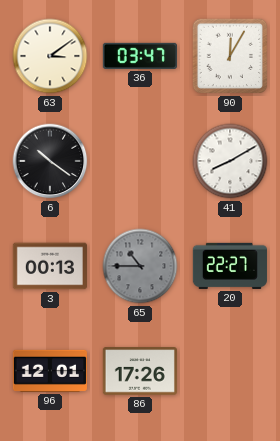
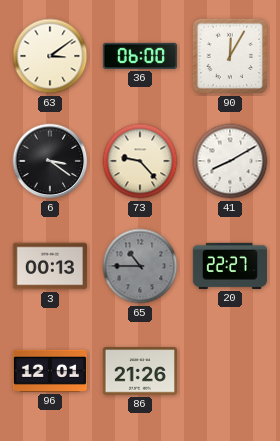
36: 03:47 -> 06:00 (140, 56)
6: 10:21 -> 3:21 (50, 161)
73: none -> 9:23 (140, 161)
86: 17:26 -> 21:26 (140, 371)
